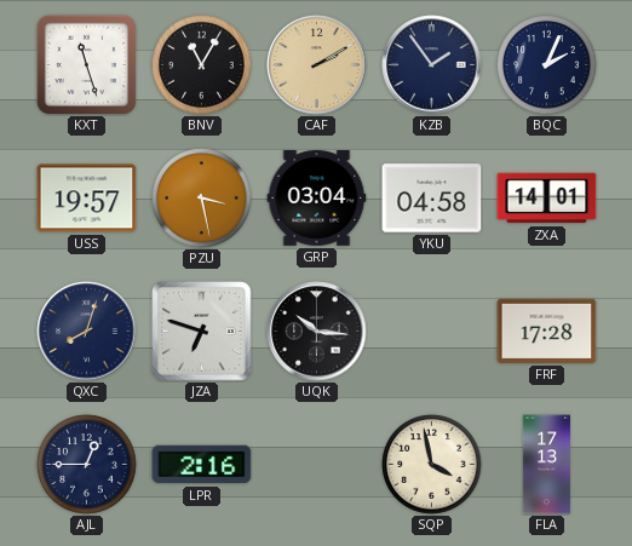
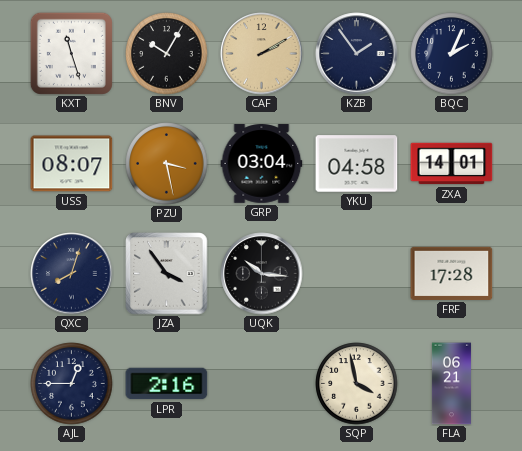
BNV: 11:05 -> 10:05 (167, 54)
USS: 19:57 -> 08:07 (72, 164)
JZA: 6:48 -> 3:54 (167, 274)
FLA: 17:13 -> 06:21 (451, 384)
